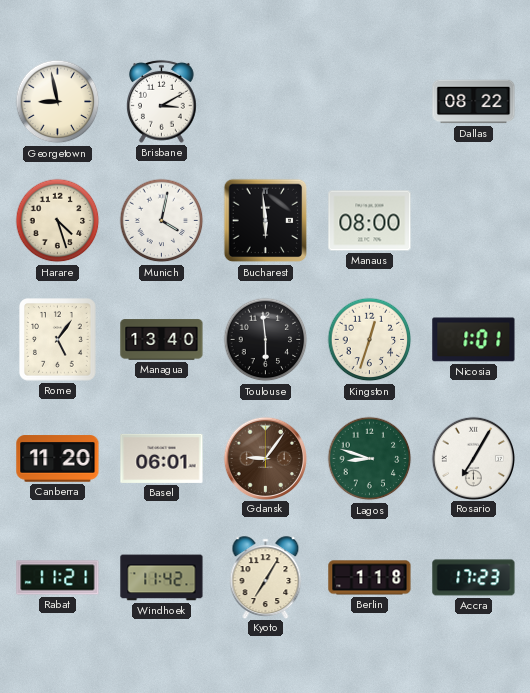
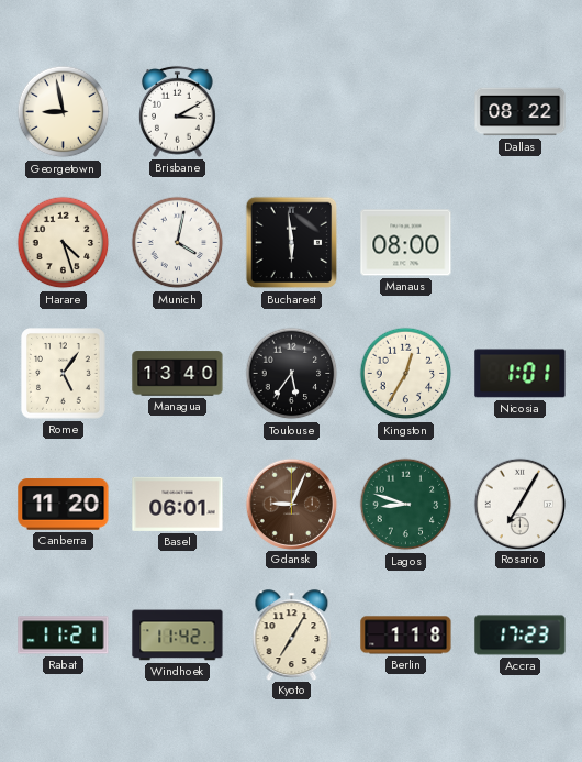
Toulouse: 5:59 -> 5:36 (292, 374)
Kingston: 12:33 -> 12:35 (406, 374)
Gdansk: 9:06 -> 9:04 (291, 504)
